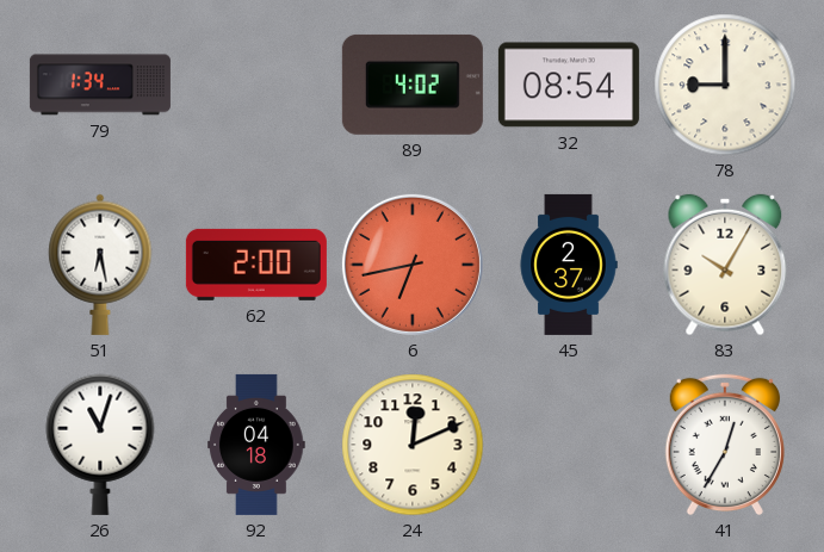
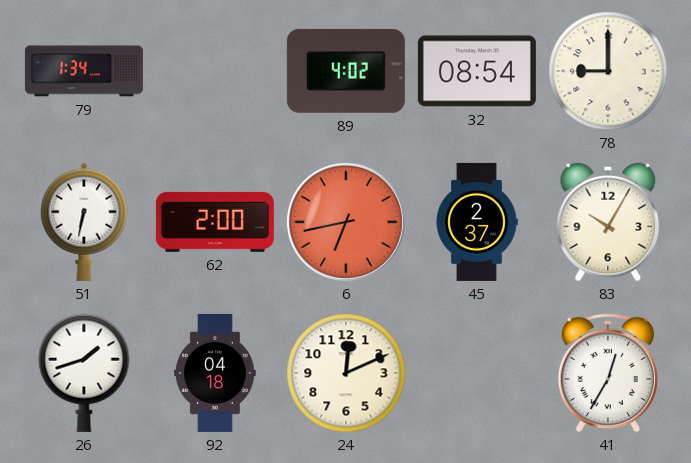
51: 6:28 -> 6:32 (84, 222)
26: 11:03 -> 1:42 (84, 373)
